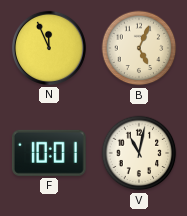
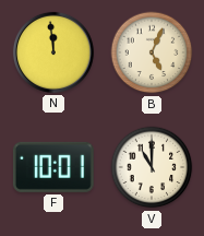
N: 11:56 -> 11:59 (53, 52)
V: 11:02 -> 11:00 (152, 167)
